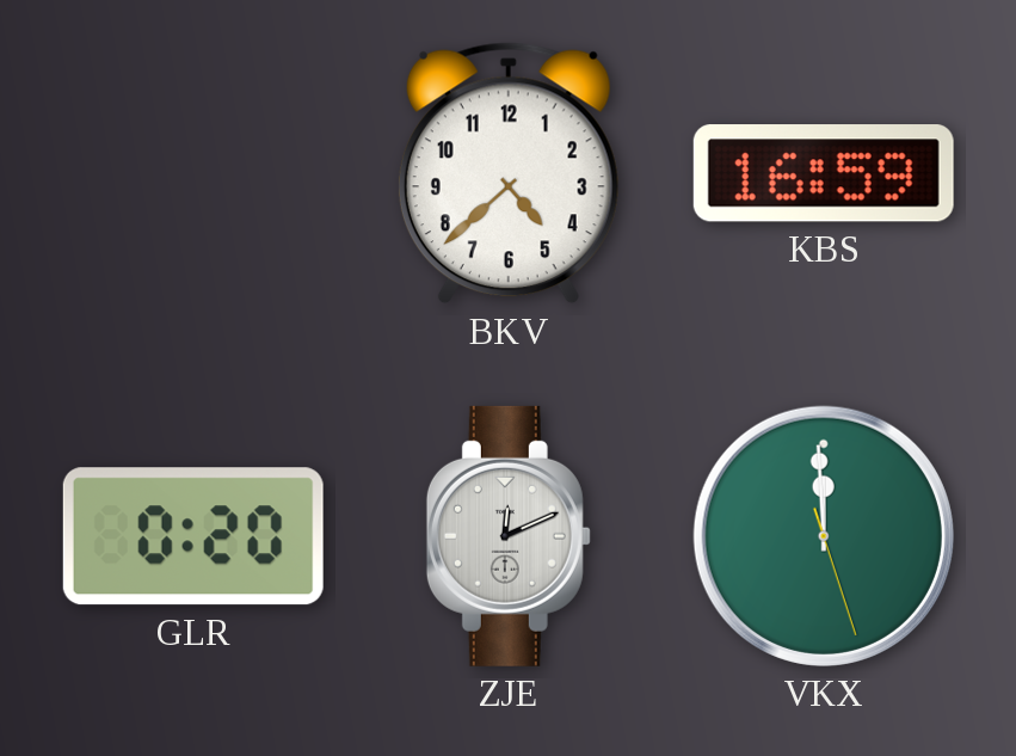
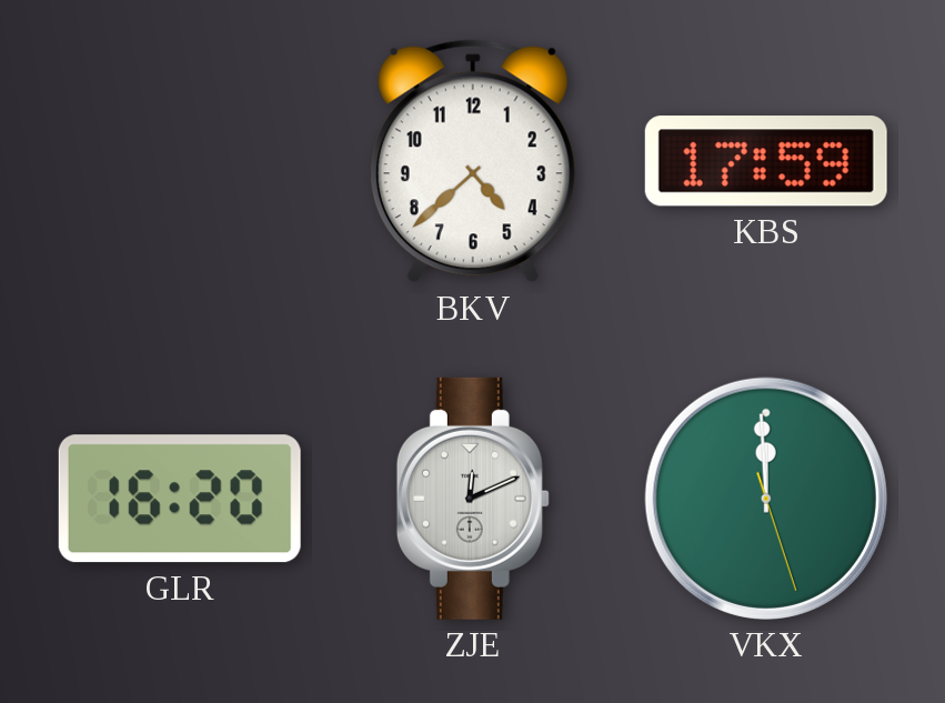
KBS: 16:59 -> 17:59 (766, 161)
GLR: 0:20 -> 16:20 (180, 499)
